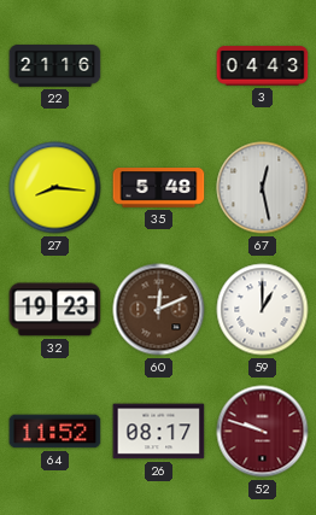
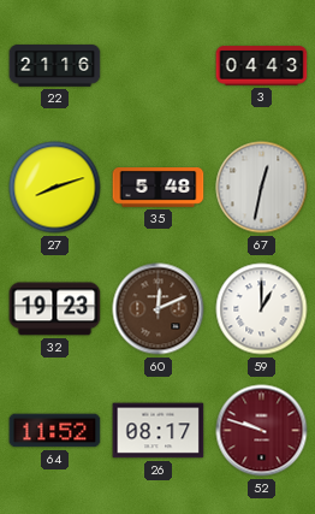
27: 8:16 -> 8:12 (55, 188)
67: 12:28 -> 12:32 (262, 188)
